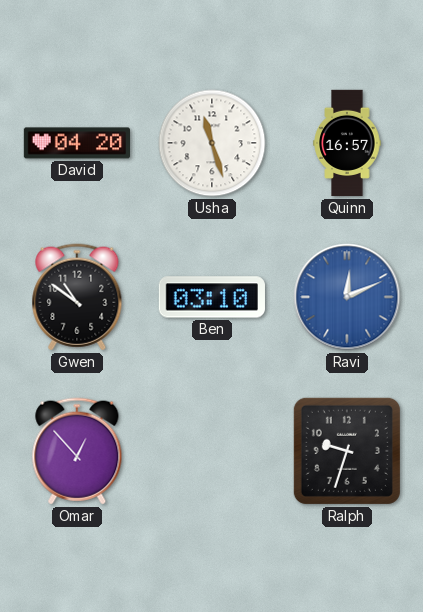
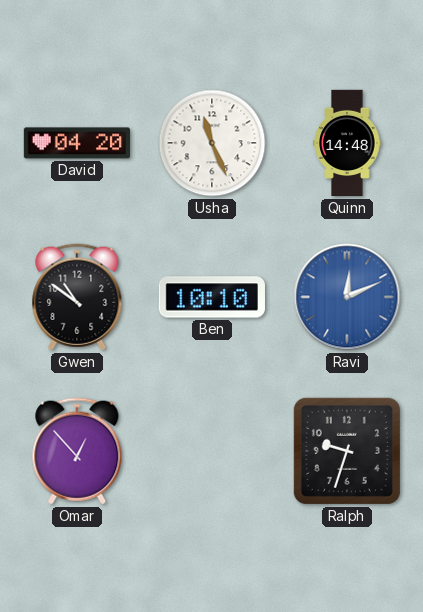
Usha: 11:27 -> 11:26 (212, 143)
Quinn: 16:57 -> 14:48 (347, 143)
Ben: 03:10 -> 10:10 (212, 297)
